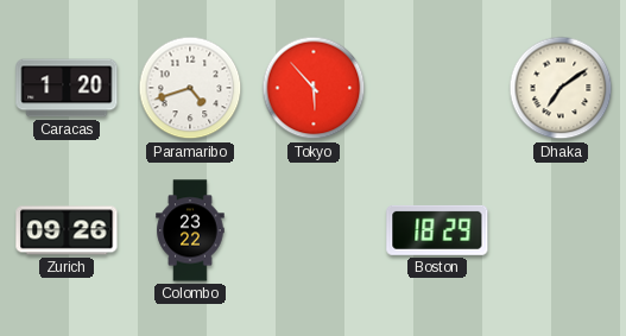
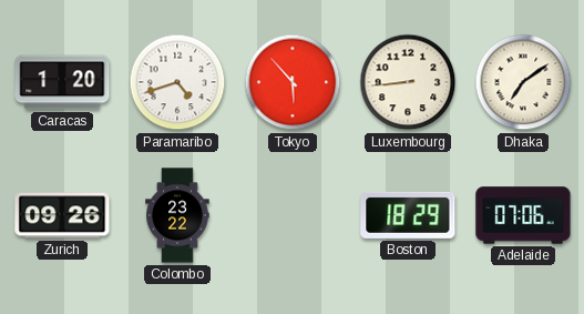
Luxembourg: none -> 8:44 (408, 82)
Adelaide: none -> 07:06 (523, 215)
